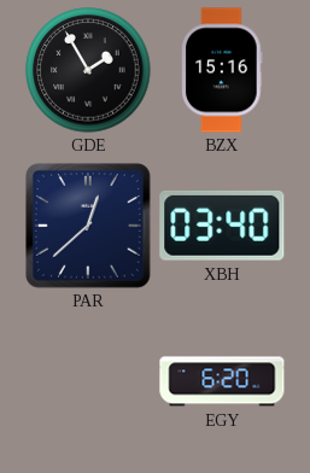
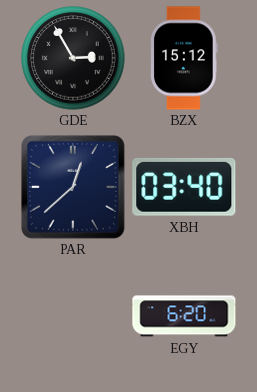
GDE: 1:55 -> 2:55 (73, 58)
BZX: 15:16 -> 15:12 (184, 58)
